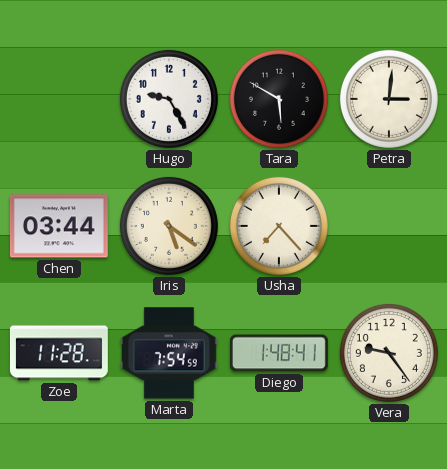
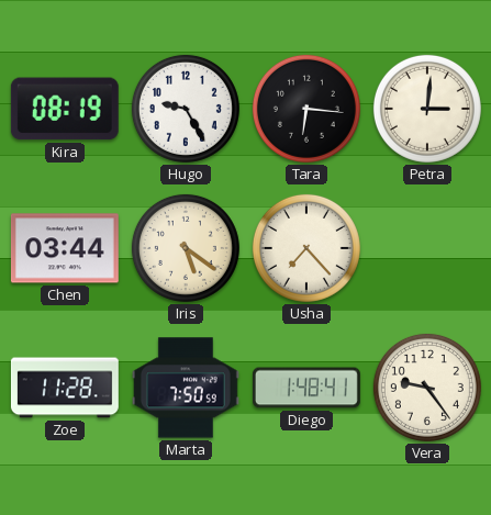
Kira: none -> 08:19 (65, 109)
Tara: 5:50 -> 6:16 (306, 109)
Marta: 7:54 -> 7:50 (186, 388)
